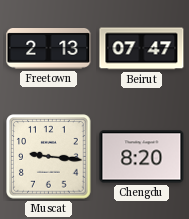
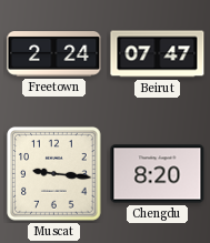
Freetown: 2:13 -> 2:24 (54, 54)
